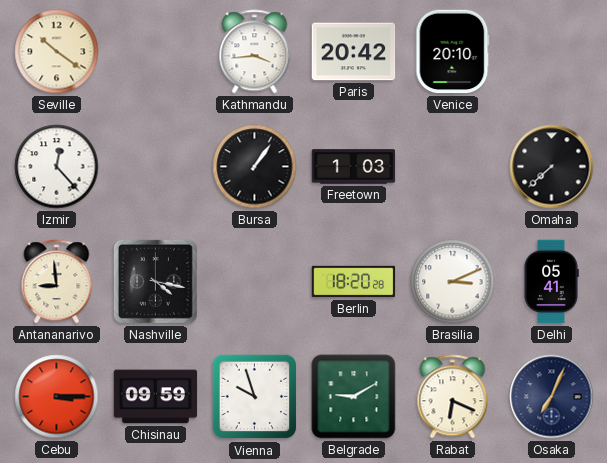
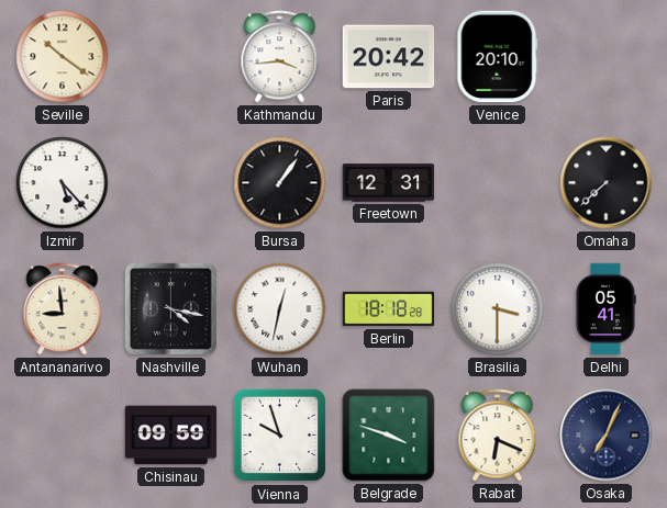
Izmir: 12:23 -> 5:23 (63, 183)
Freetown: 1:03 -> 12:31 (389, 183)
Wuhan: none -> 12:32 (280, 309)
Berlin: 18:20 -> 18:18 (389, 309)
Brasilia: 3:11 -> 3:30 (498, 309)
Cebu: 3:15 -> none (57, 397)
Belgrade: 9:10 -> 3:48 (389, 436)
